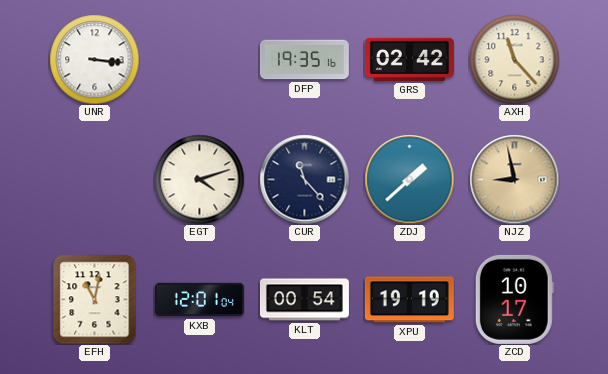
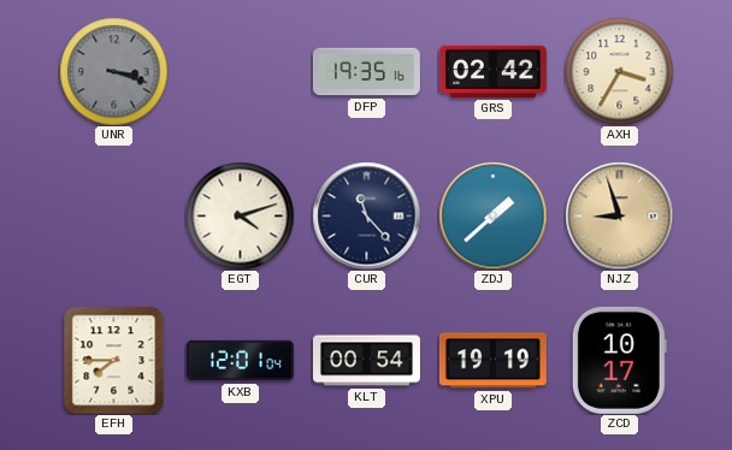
UNR: 3:16 -> 3:18 (113, 71)
UNR dial: white -> grey (113, 71)
AXH: 11:23 -> 3:35 (619, 71)
NJZ: 8:58 -> 8:57 (619, 215)
EFH: 11:02 -> 7:45 (114, 360)
